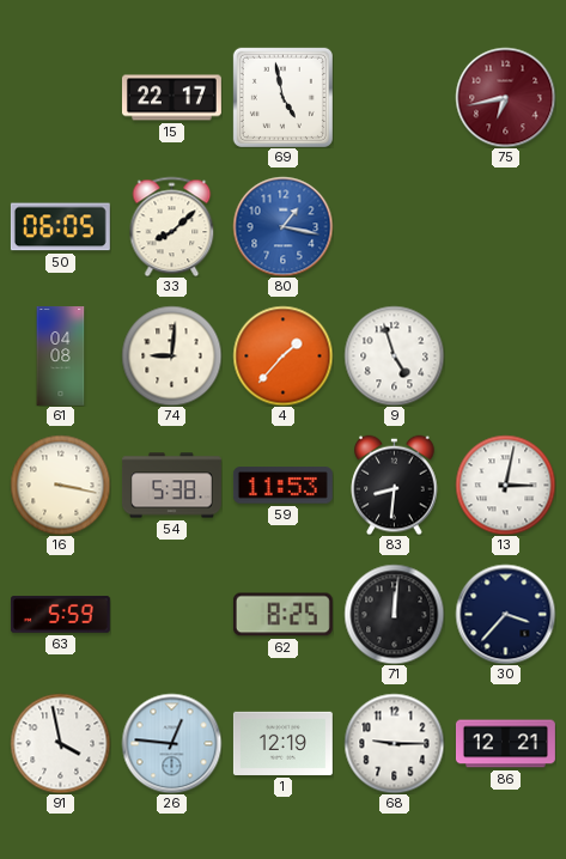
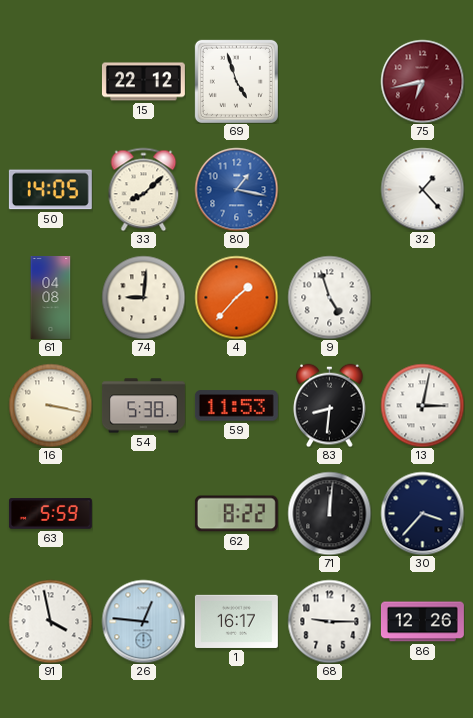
15: 22:17 -> 22:12 (143, 82)
69: 4:58 -> 4:57 (236, 81)
50: 06:05 -> 14:05 (50, 190)
32: none -> 1:23 (422, 189)
62: 8:25 -> 8:22 (236, 514)
1: 12:19 -> 16:17 (236, 621)
86: 12:21 -> 12:26 (422, 622)
